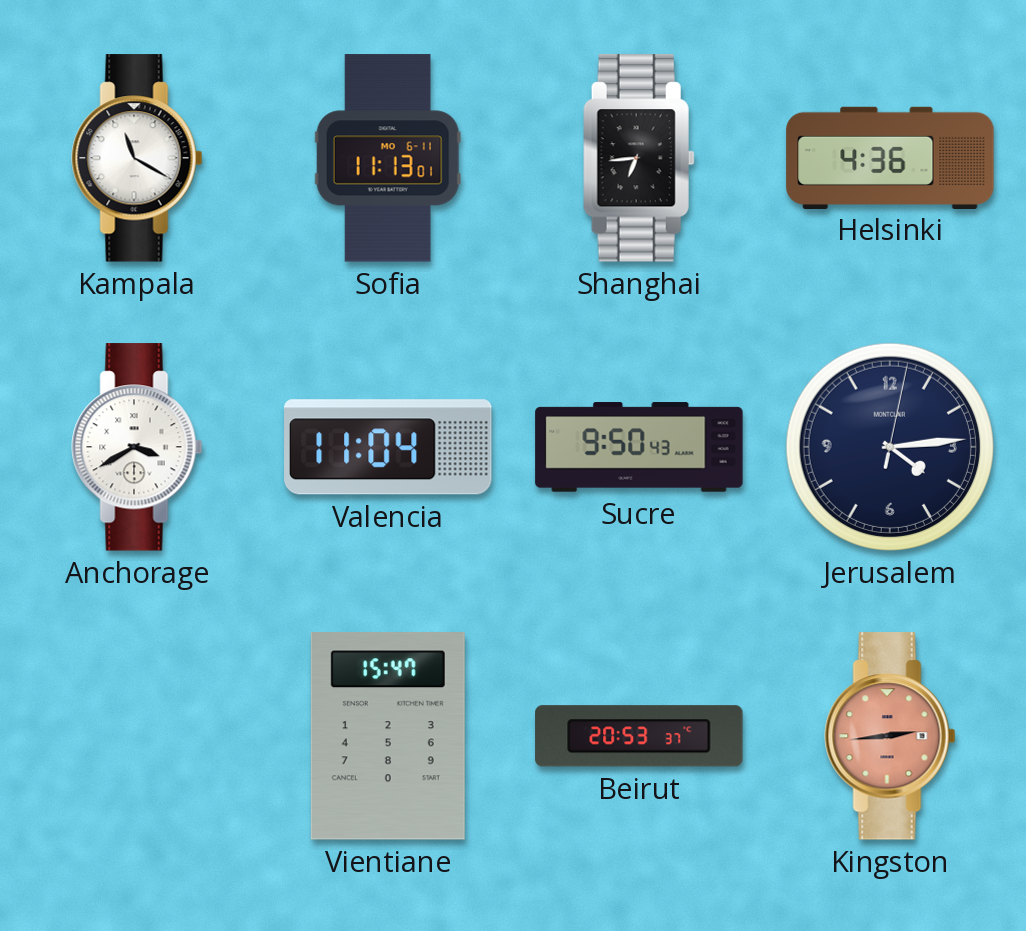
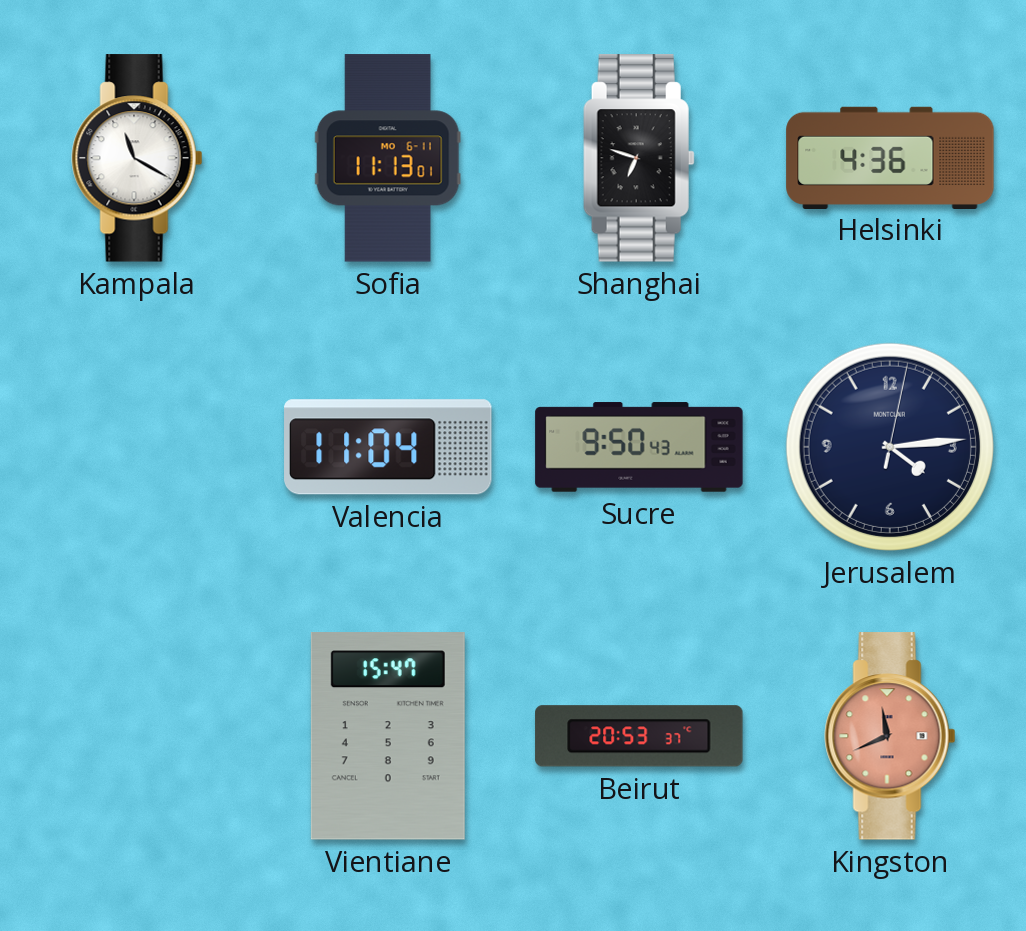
Shanghai: 6:44 -> 6:48 (639, 158)
Anchorage: 3:40 -> none (137, 447)
Kingston: 2:44 -> 11:41 (890, 736)
